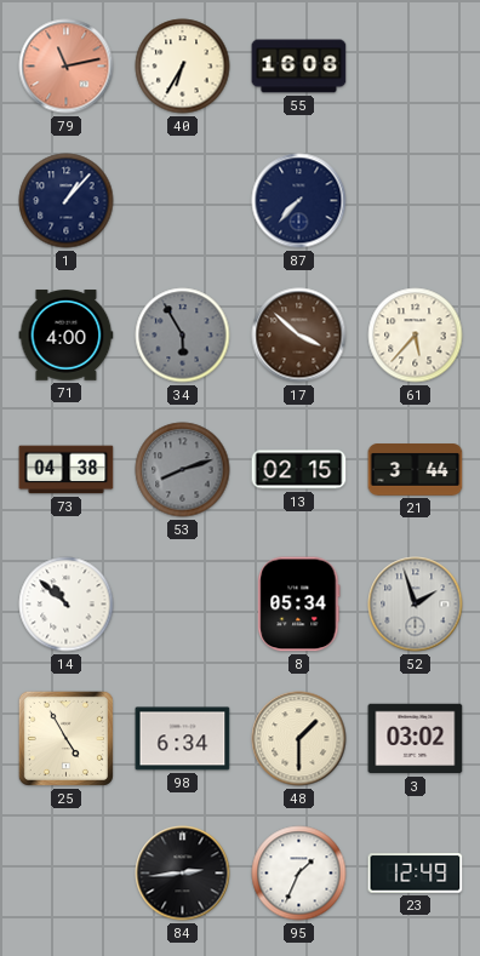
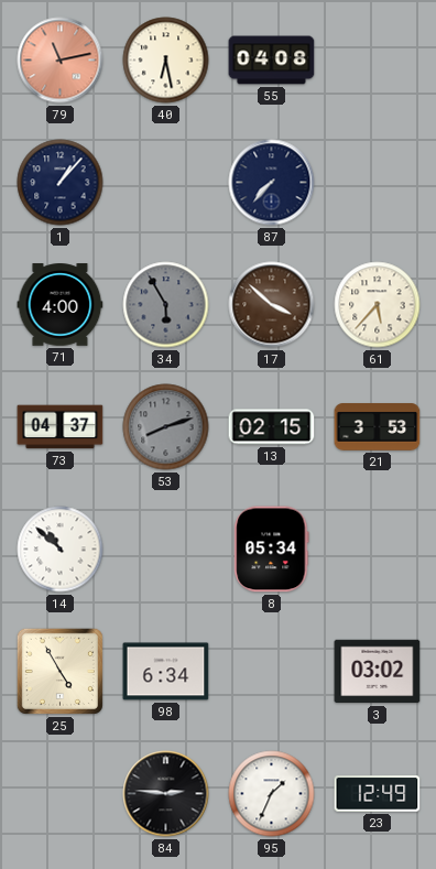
40: 6:35 -> 6:28 (166, 61)
55: 16:08 -> 04:08 (272, 61)
73: 04:38 -> 04:37 (61, 427)
21: 3:44 -> 3:53 (378, 427)
52: 1:57 -> none (416, 605)
48: 1:30 -> none (299, 739)
84: 2:44 -> 2:46 (166, 794)
